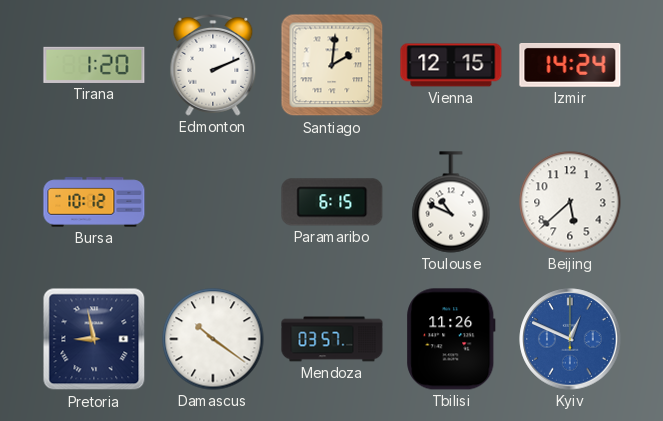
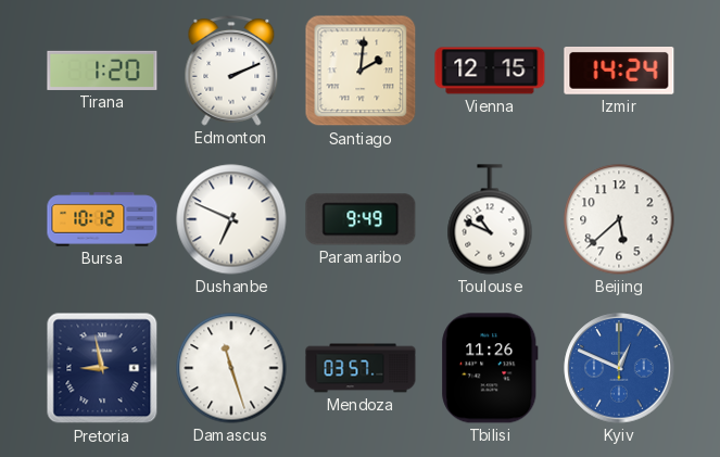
Dushanbe: none -> 6:49 (231, 219)
Paramaribo: 6:15 -> 9:49 (361, 219)
Damascus: 10:21 -> 11:27 (231, 368)
